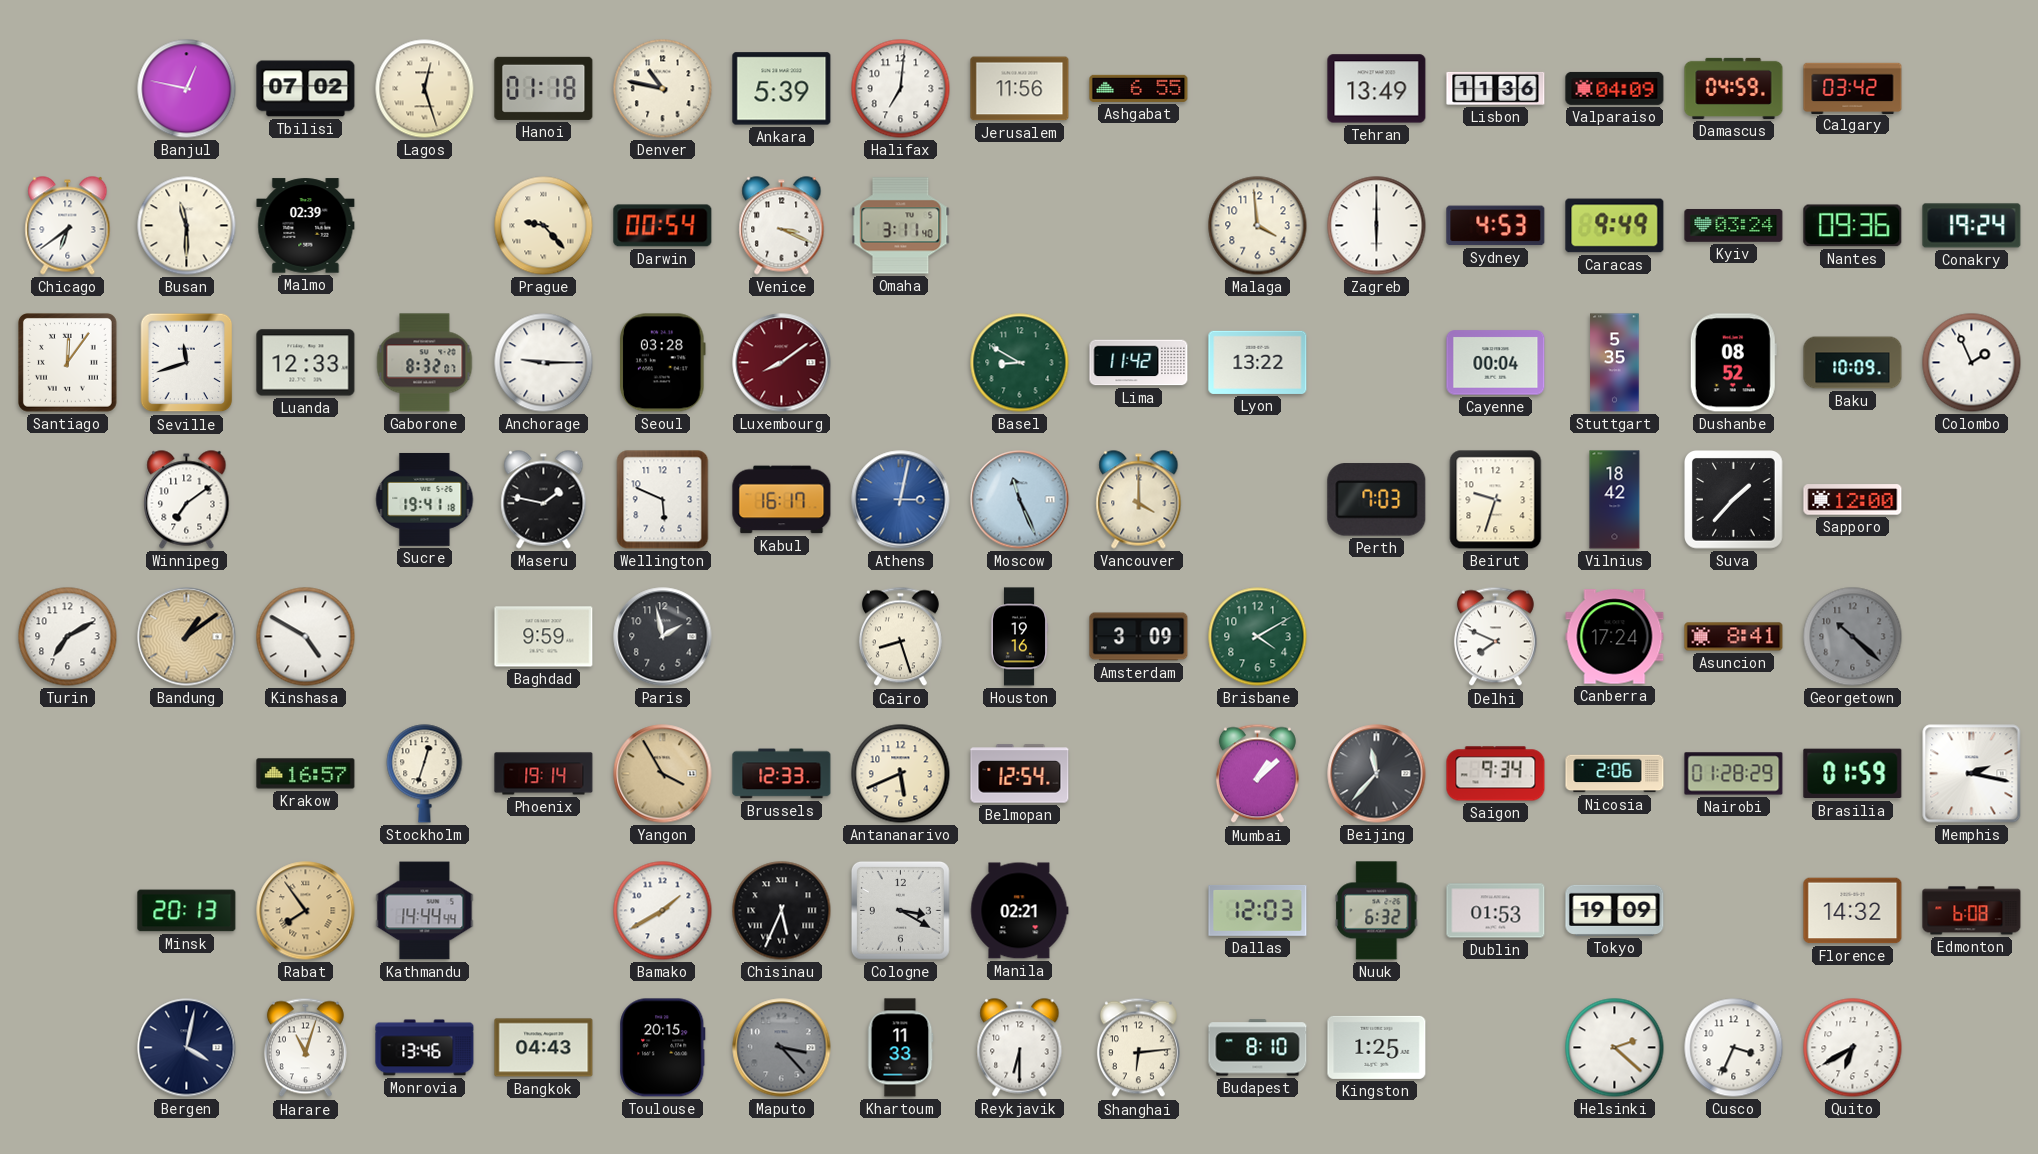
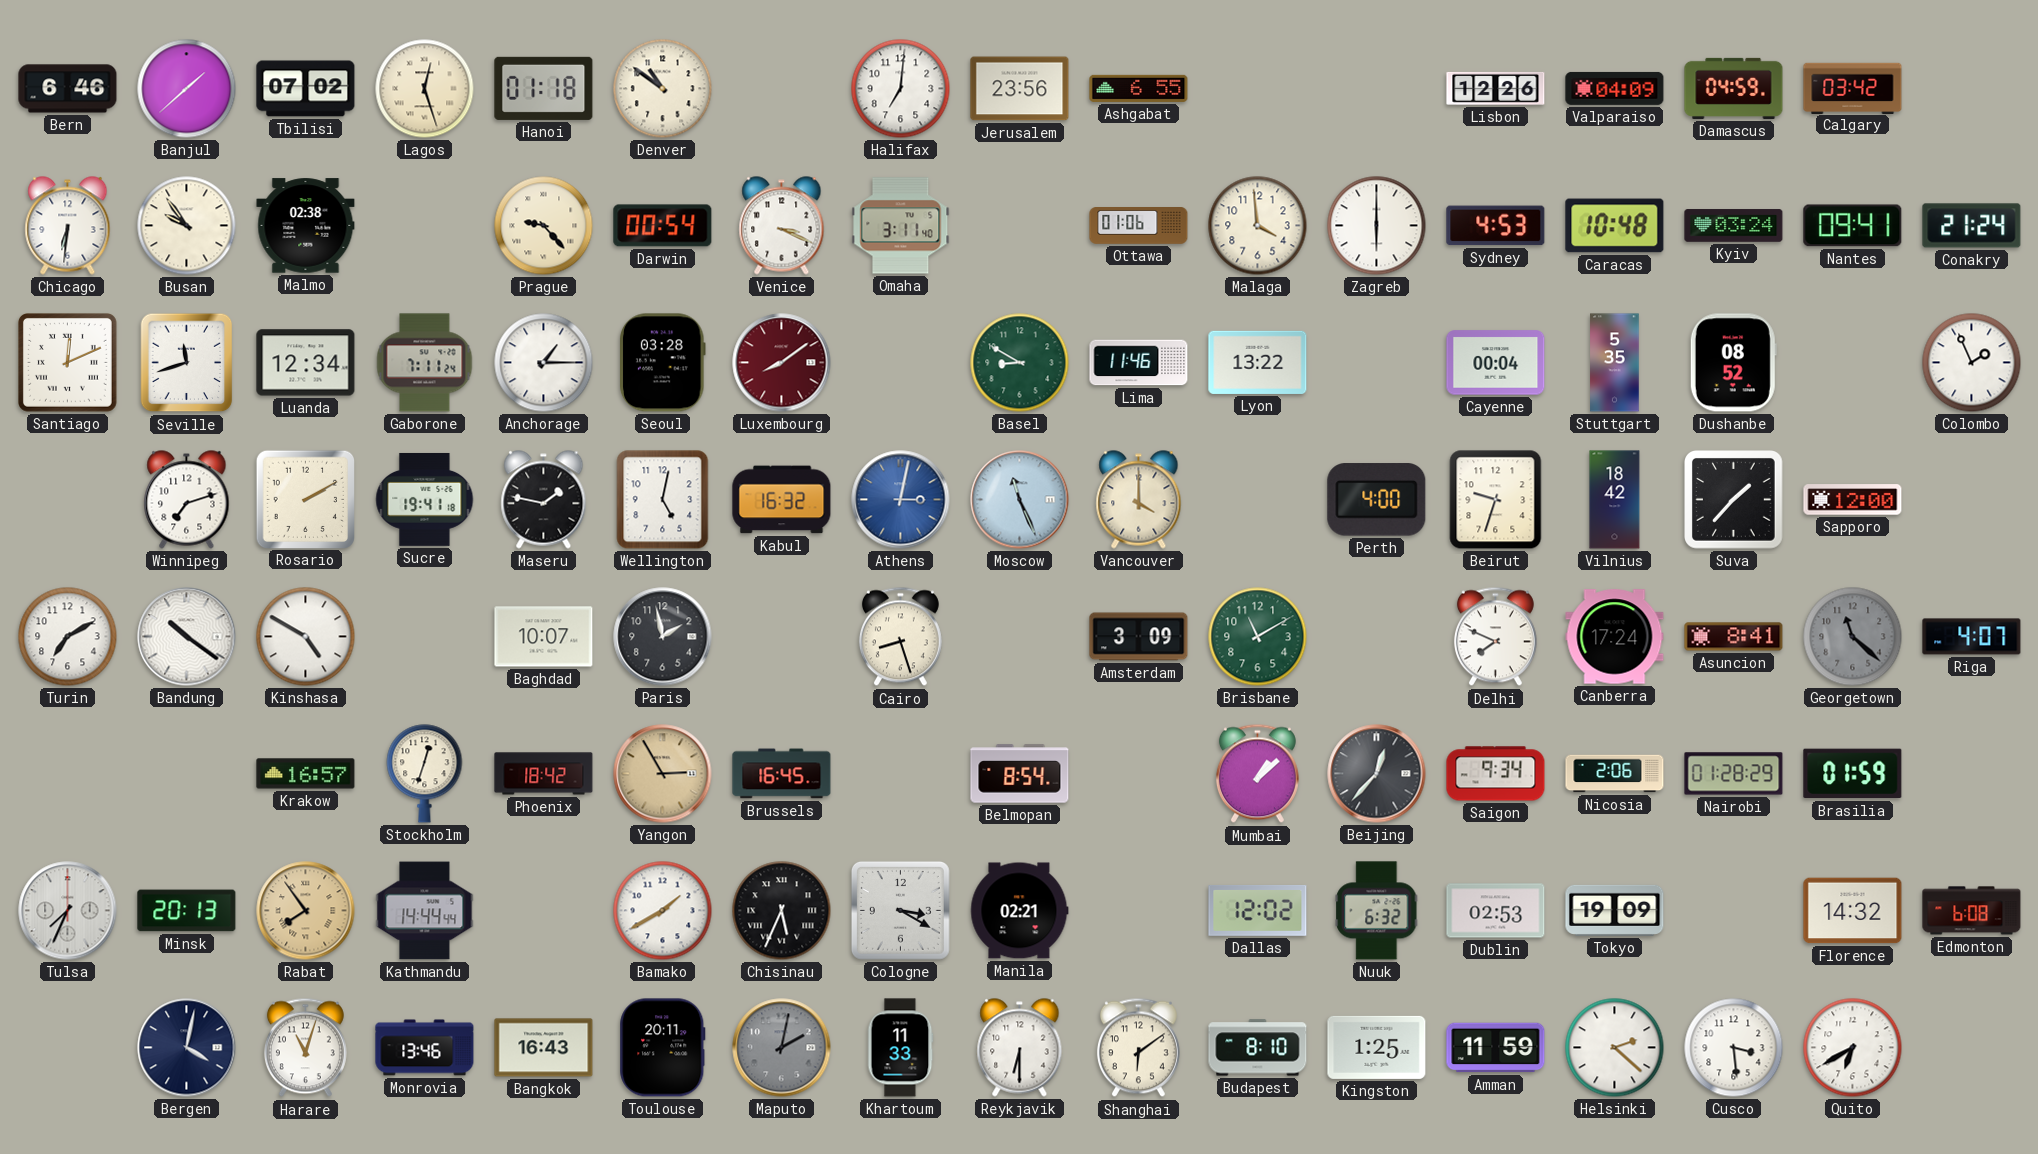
Bern: none -> 6:46 (68, 89)
Banjul: 12:47 -> 1:38 (187, 89)
Denver: 10:47 -> 10:51 (663, 89)
Ankara: 5:39 -> none (782, 89)
Jerusalem: 11:56 -> 23:56 (1020, 89)
Tehran: 13:49 -> none (1377, 89)
Lisbon: 11:36 -> 12:26 (1496, 88)
Chicago: 6:39 -> 6:31 (68, 226)
Busan: 11:30 -> 9:54 (187, 226)
Malmo: 02:39 -> 02:38 (306, 226)
Ottawa: none -> 01:06 (1139, 226)
Caracas: 9:49 -> 10:48 (1615, 226)
Nantes: 09:36 -> 09:41 (1853, 226)
Conakry: 19:24 -> 21:24 (1972, 226)
Santiago: 12:06 -> 12:11 (68, 363)
Luanda: 12:33 -> 12:34 (306, 363)
Gaborone: 8:32 -> 7:11 (425, 363)
Anchorage: 9:15 -> 1:15 (544, 363)
Lima: 11:42 -> 11:46 (1139, 363)
Baku: 10:09 -> none (1853, 363)
Winnipeg: 7:09 -> 7:12 (187, 500)
Rosario: none -> 2:10 (305, 499)
Wellington: 5:49 -> 5:02 (663, 500)
Kabul: 16:17 -> 16:32 (782, 500)
Perth: 7:03 -> 4:00 (1377, 500)
Bandung: 1:09 -> 10:21 (187, 637)
Bandung dial: champagne -> white (187, 637)
Baghdad: 9:59 -> 10:07 (544, 637)
Houston: 19:16 -> none (1018, 637)
Brisbane: 4:10 -> 11:10 (1258, 637)
Georgetown: 10:22 -> 11:22 (1853, 637)
Riga: none -> 4:07 (1972, 637)
Phoenix: 19:14 -> 18:42 (544, 774)
Yangon: 3:55 -> 2:55 (663, 774)
Brussels: 12:33 -> 16:45 (782, 774)
Antananarivo: 5:41 -> none (901, 774)
Belmopan: 12:54 -> 8:54 (1020, 774)
Beijing: 11:37 -> 12:37 (1377, 774)
Memphis: 2:17 -> none (1972, 774)
Tulsa: none -> 7:34 (68, 911)
Dallas: 12:03 -> 12:02 (1258, 910)
Dublin: 01:53 -> 02:53 (1496, 911)
Bangkok: 04:43 -> 16:43 (544, 1048)
Toulouse: 20:15 -> 20:11 (663, 1048)
Maputo: 3:23 -> 2:02 (782, 1048)
Shanghai: 6:14 -> 6:09 (1138, 1048)
Amman: none -> 11:59 (1496, 1048)
Cusco: 3:34 -> 3:29 (1734, 1048)
